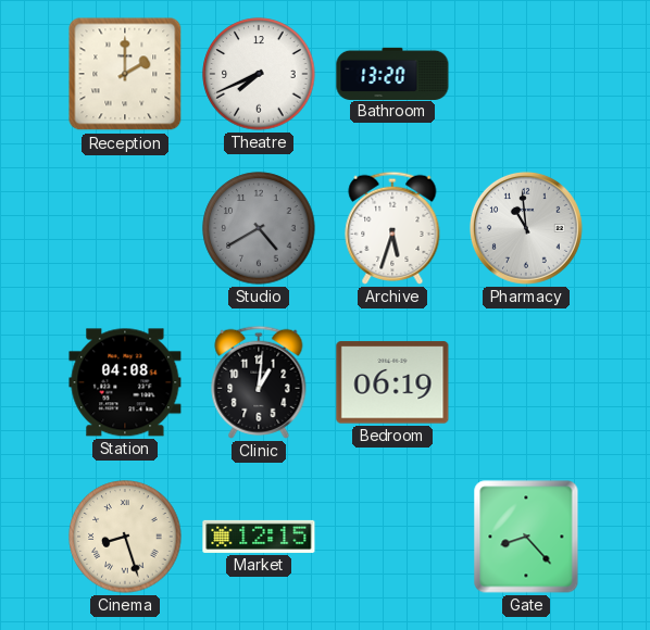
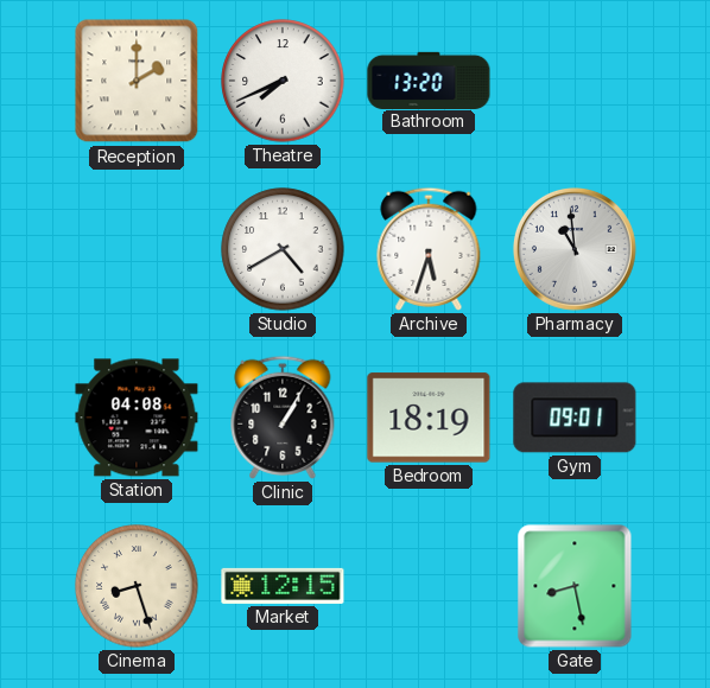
Studio dial: grey -> white (283, 249)
Clinic: 1:01 -> 1:05 (283, 418)
Bedroom: 06:19 -> 18:19 (429, 418)
Gym: none -> 09:01 (575, 418)
Gate: 8:23 -> 8:28 (575, 586)
